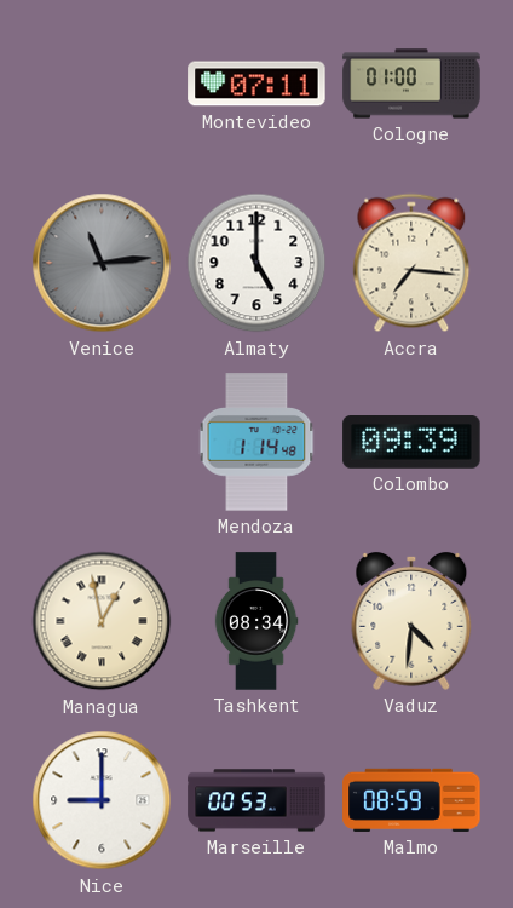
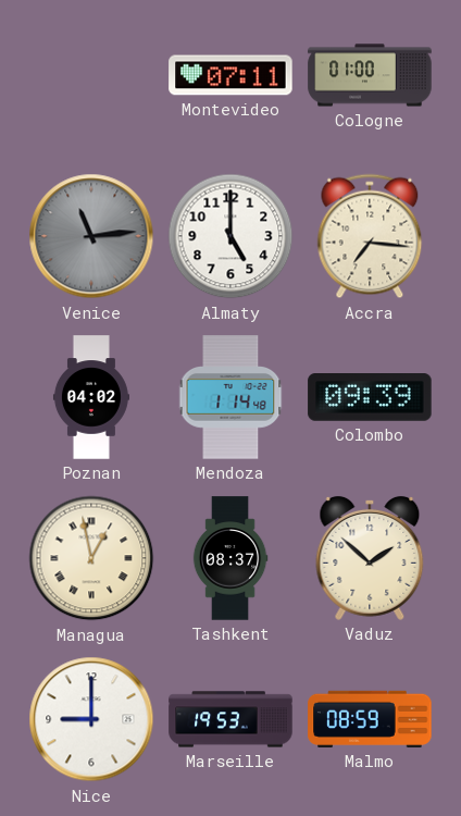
Poznan: none -> 04:02 (91, 397)
Tashkent: 08:34 -> 08:37 (230, 558)
Vaduz: 4:31 -> 1:52 (370, 558)
Marseille: 00:53 -> 19:53 (230, 719)
